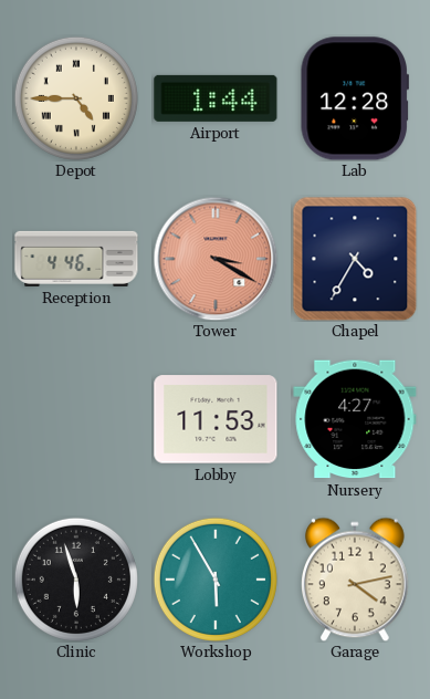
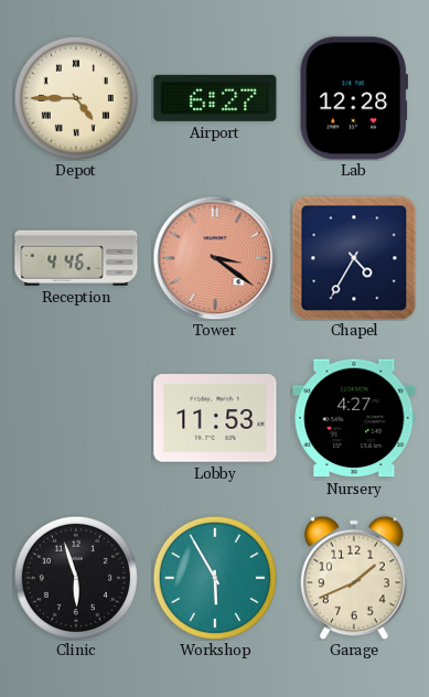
Airport: 1:44 -> 6:27 (215, 98)
Tower: 3:20 -> 3:21 (215, 258)
Garage: 4:13 -> 1:41 (355, 578)
